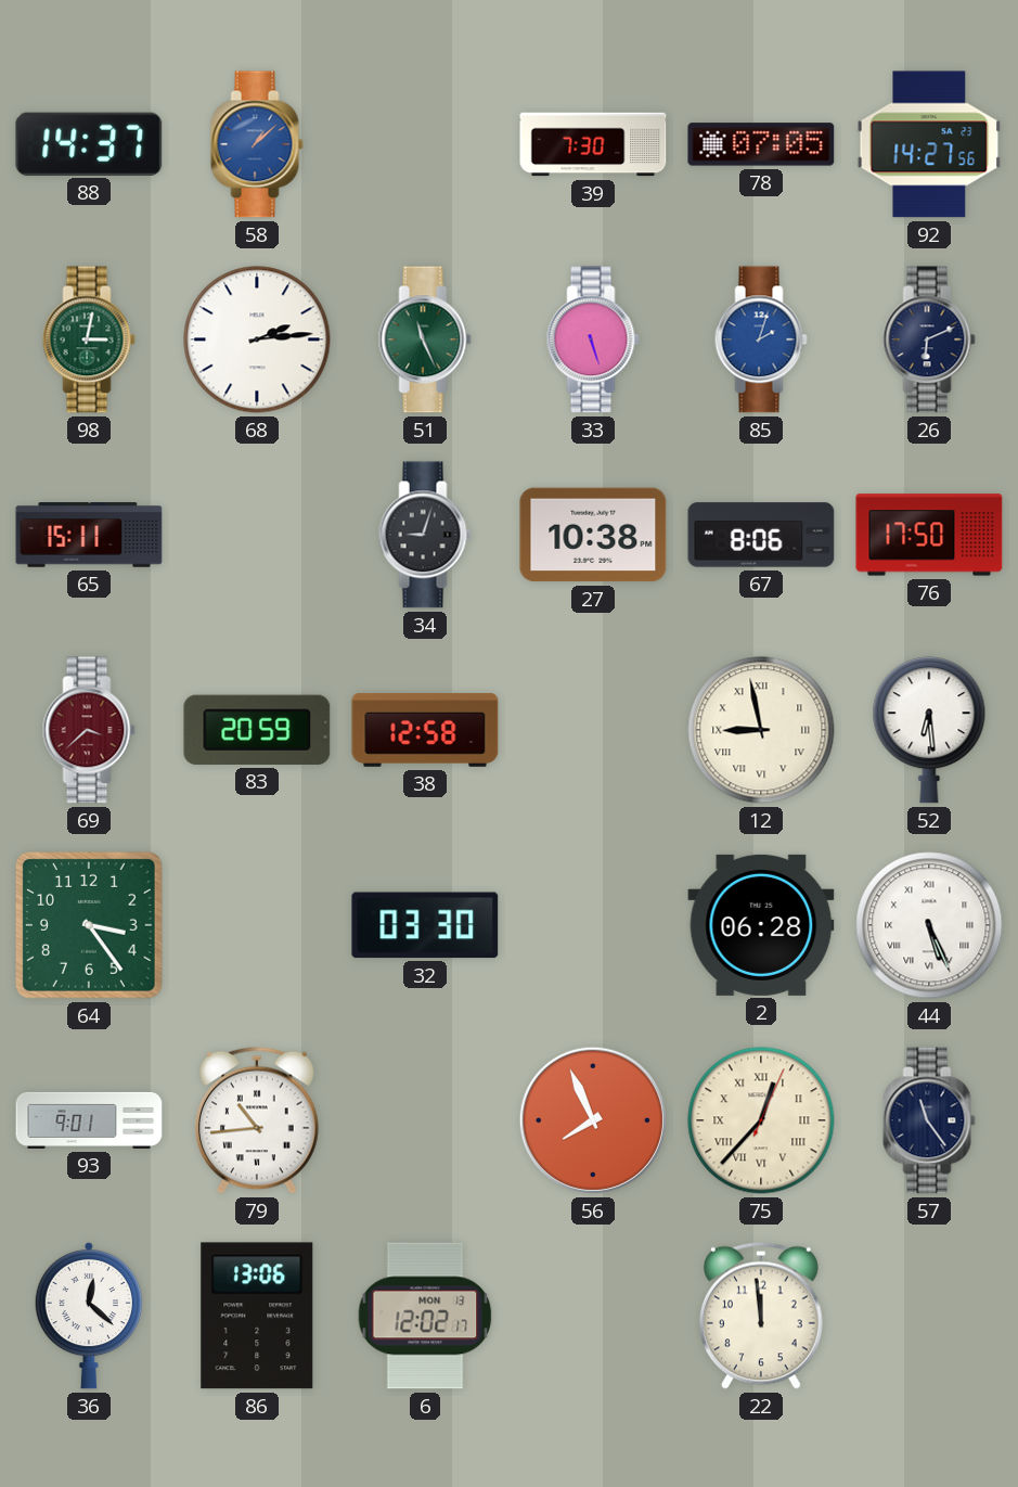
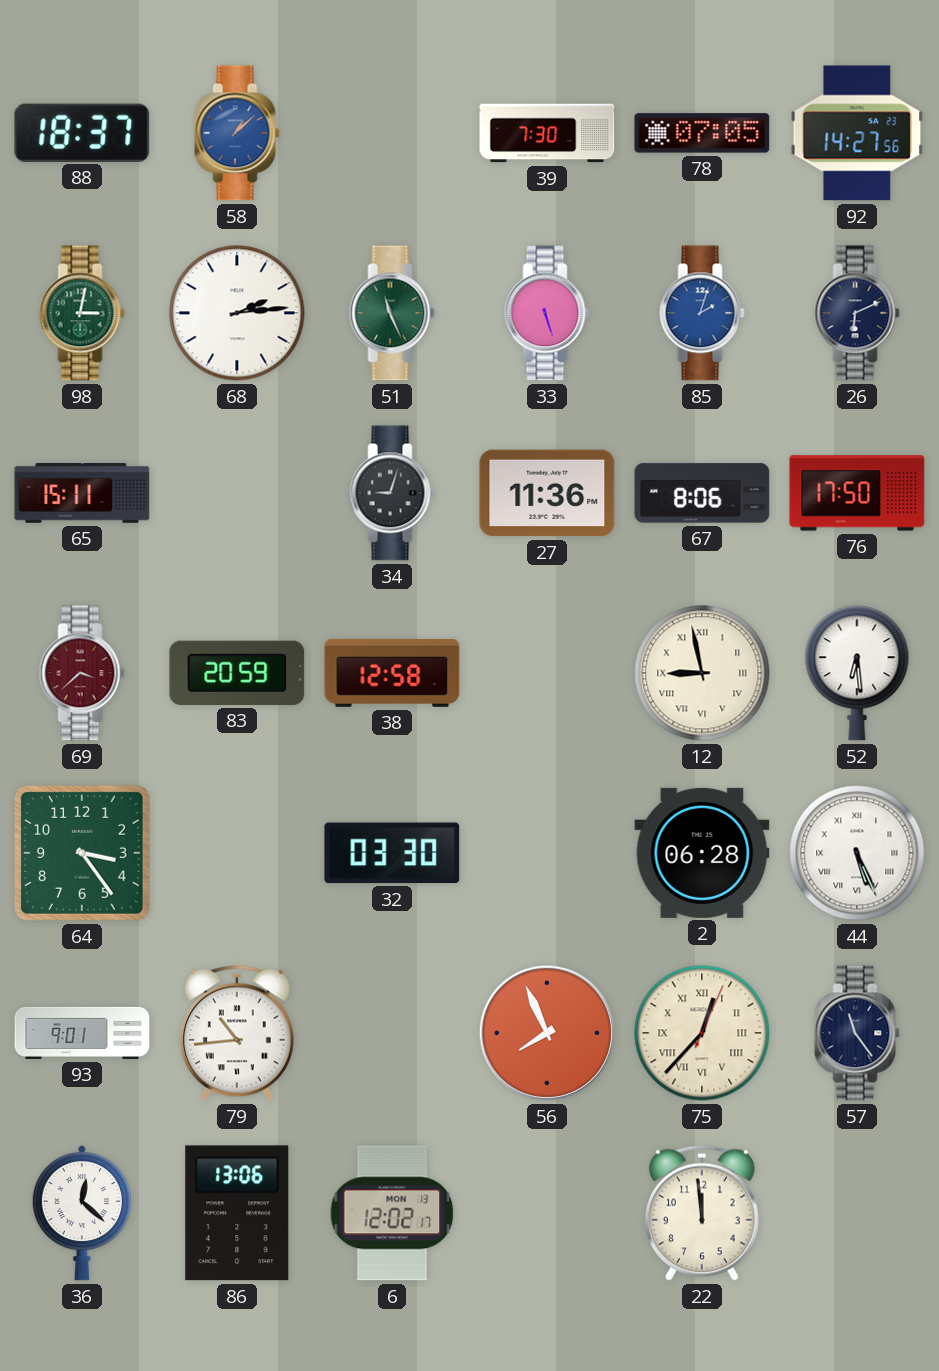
88: 14:37 -> 18:37 (82, 133)
27: 10:38 -> 11:36 (547, 493)
